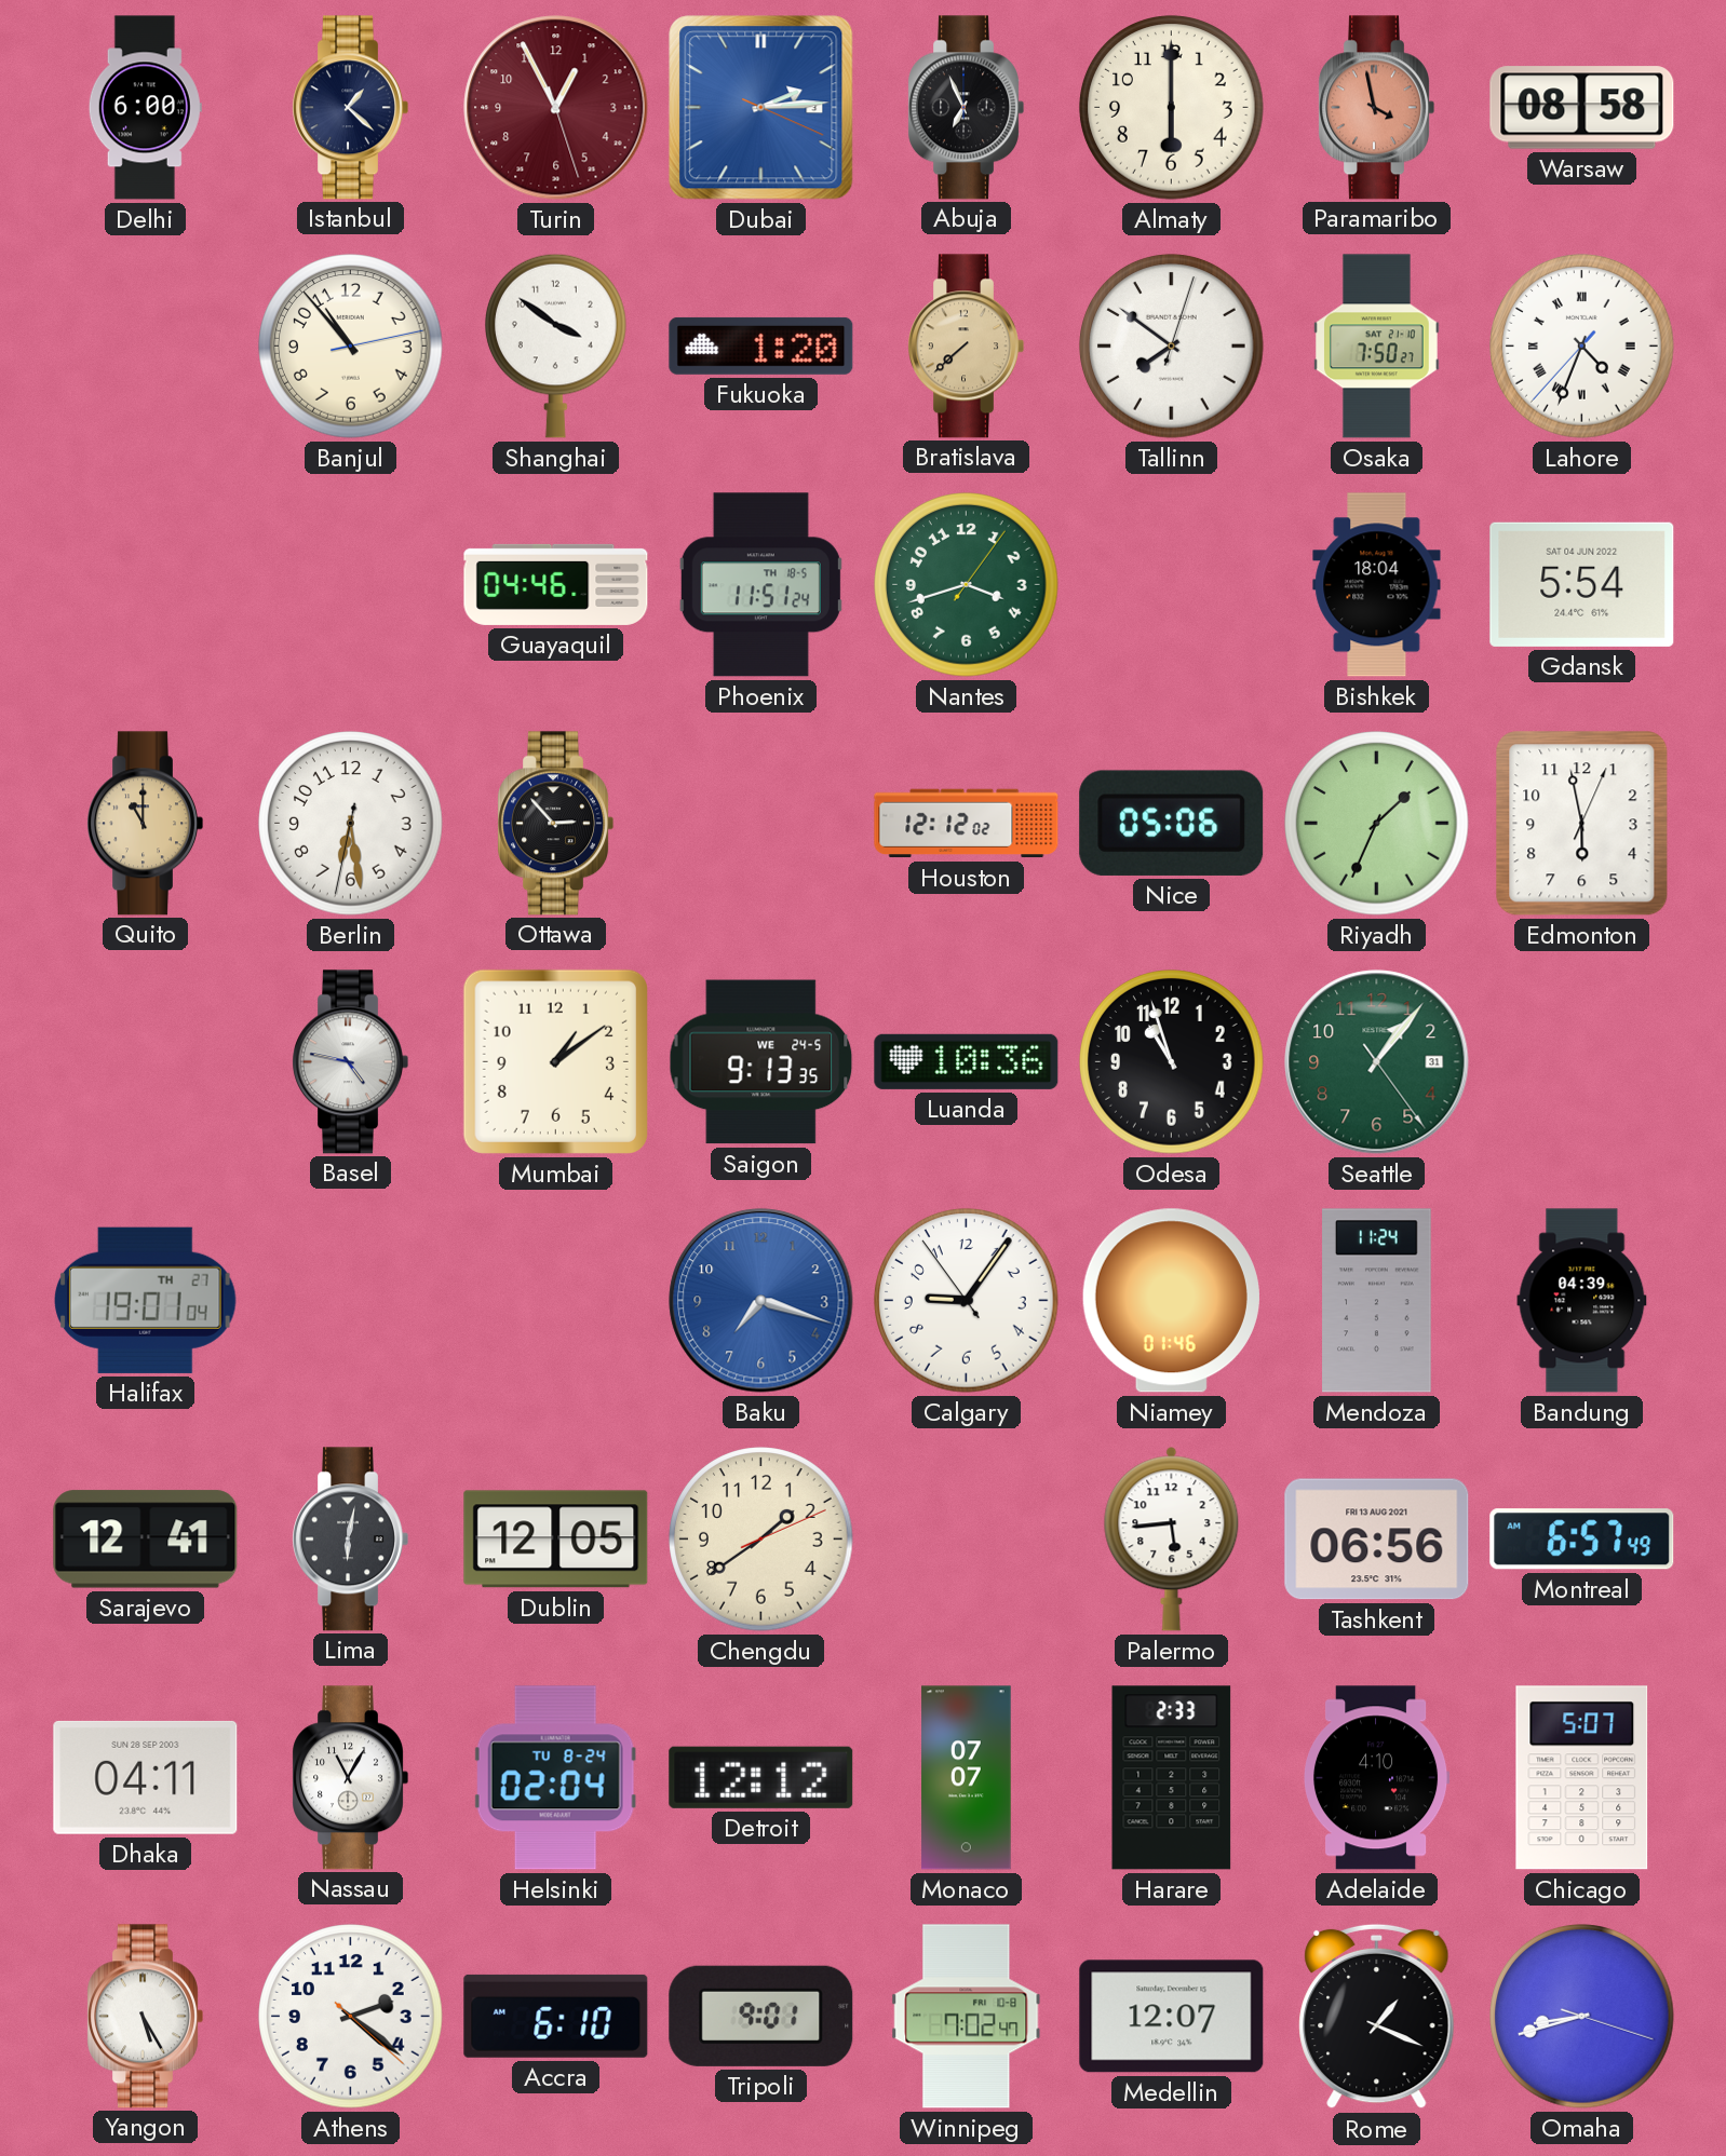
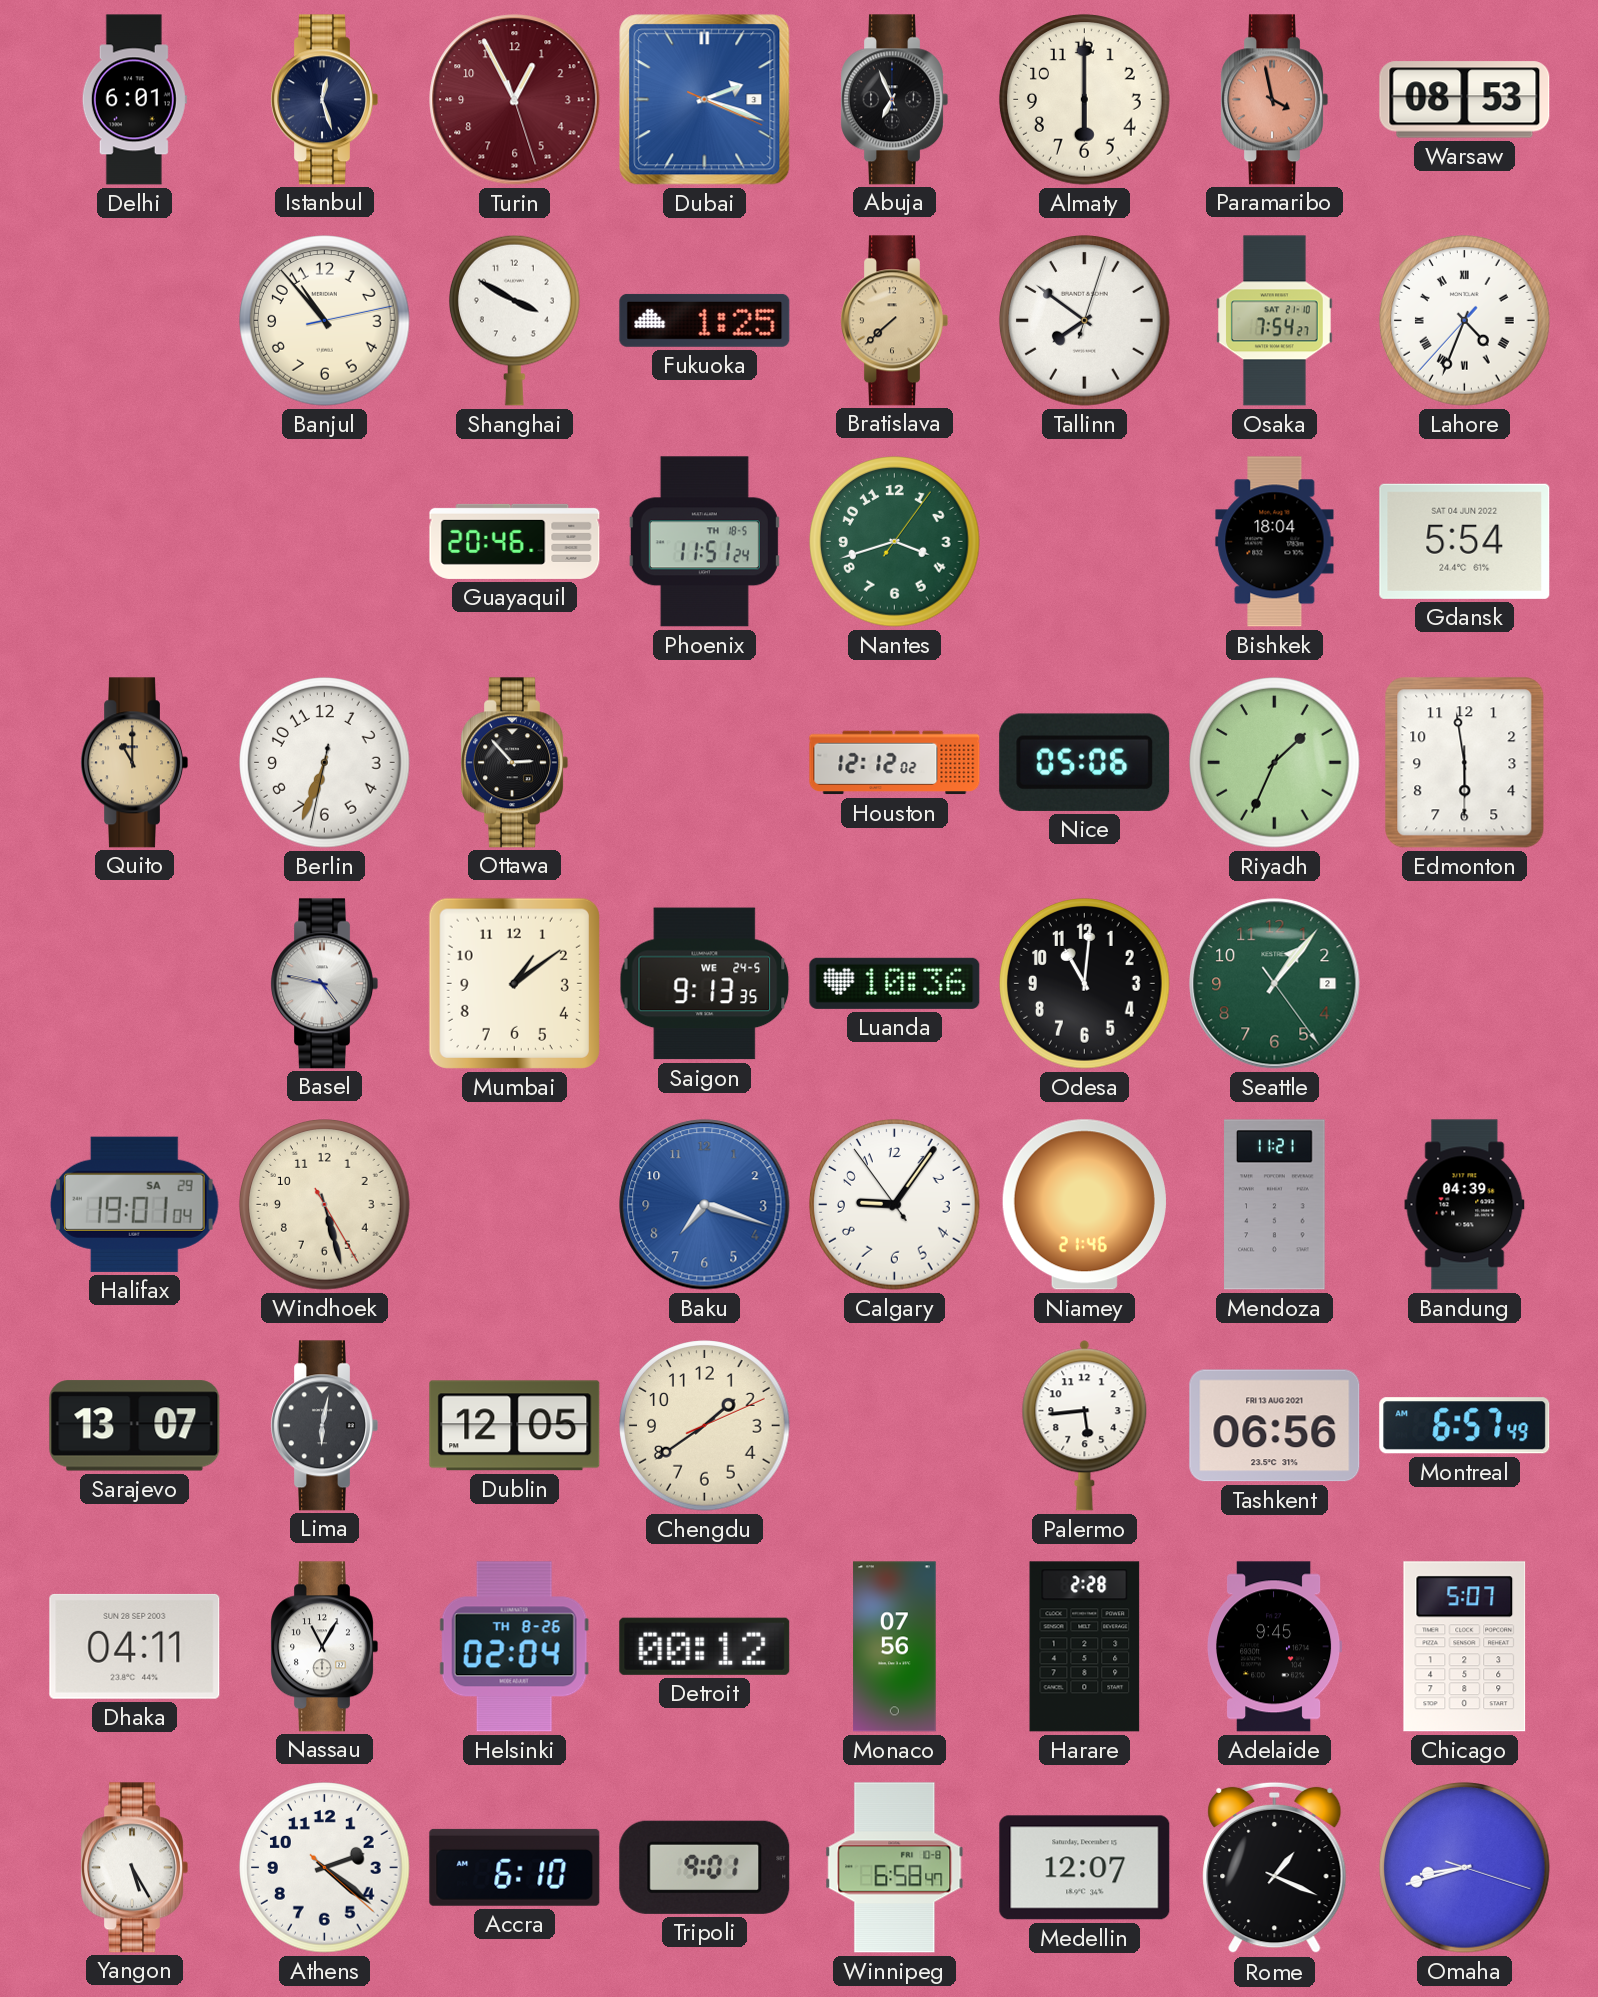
Delhi: 6:00 -> 6:01 (134, 100)
Istanbul: 1:22 -> 12:27 (324, 100)
Dubai: 2:14 -> 2:18 (705, 100)
Warsaw: 08:58 -> 08:53 (1465, 100)
Shanghai: 3:51 -> 3:50 (515, 320)
Fukuoka: 1:20 -> 1:25 (705, 320)
Osaka: 7:50 -> 7:54 (1275, 321)
Guayaquil: 04:46 -> 20:46 (515, 541)
Berlin: 6:28 -> 6:33 (325, 763)
Edmonton: 5:58:04 -> 5:58:30 (1465, 763)
Odesa: 10:57 -> 11:01 (1085, 984)
Seattle date: 31 -> 2 (1275, 984)
Halifax date: TH 27 -> SA 29 (135, 1204)
Windhoek: none -> 5:27 (325, 1205)
Niamey: 01:46 -> 21:46 (1084, 1205)
Mendoza: 11:24 -> 11:21 (1275, 1205)
Sarajevo: 12:41 -> 13:07 (135, 1426)
Helsinki date: TU 8-24 -> TH 8-26 (514, 1647)
Detroit: 12:12 -> 00:12 (705, 1646)
Monaco: 07:07 -> 07:56 (895, 1647)
Harare: 2:33 -> 2:28 (1085, 1647)
Adelaide: 4:10 -> 9:45 (1275, 1647)
Winnipeg: 7:02 -> 6:58 (895, 1868)
